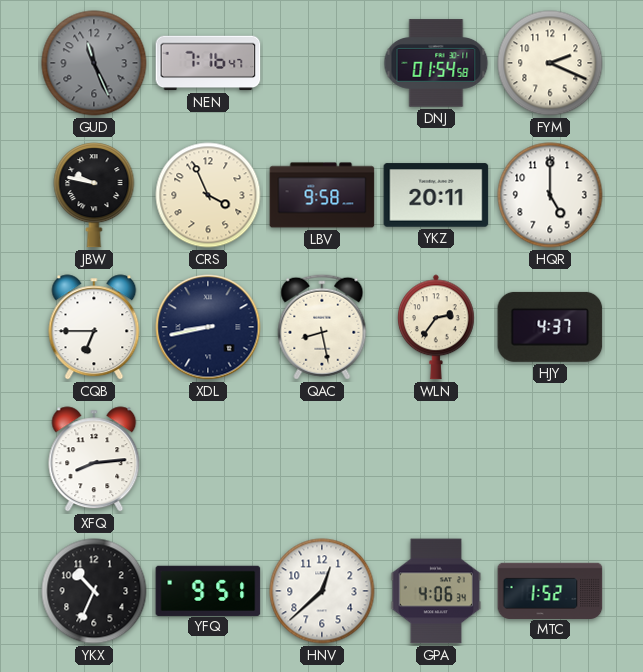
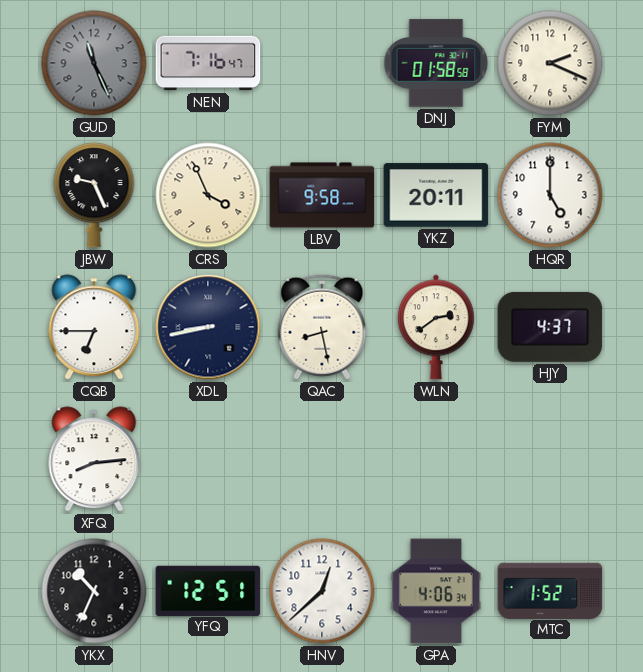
DNJ: 01:54 -> 01:58 (436, 63)
JBW: 9:47 -> 9:26 (94, 195)
WLN: 2:36 -> 2:39 (437, 327)
YFQ: 9:51 -> 12:51 (208, 590)
